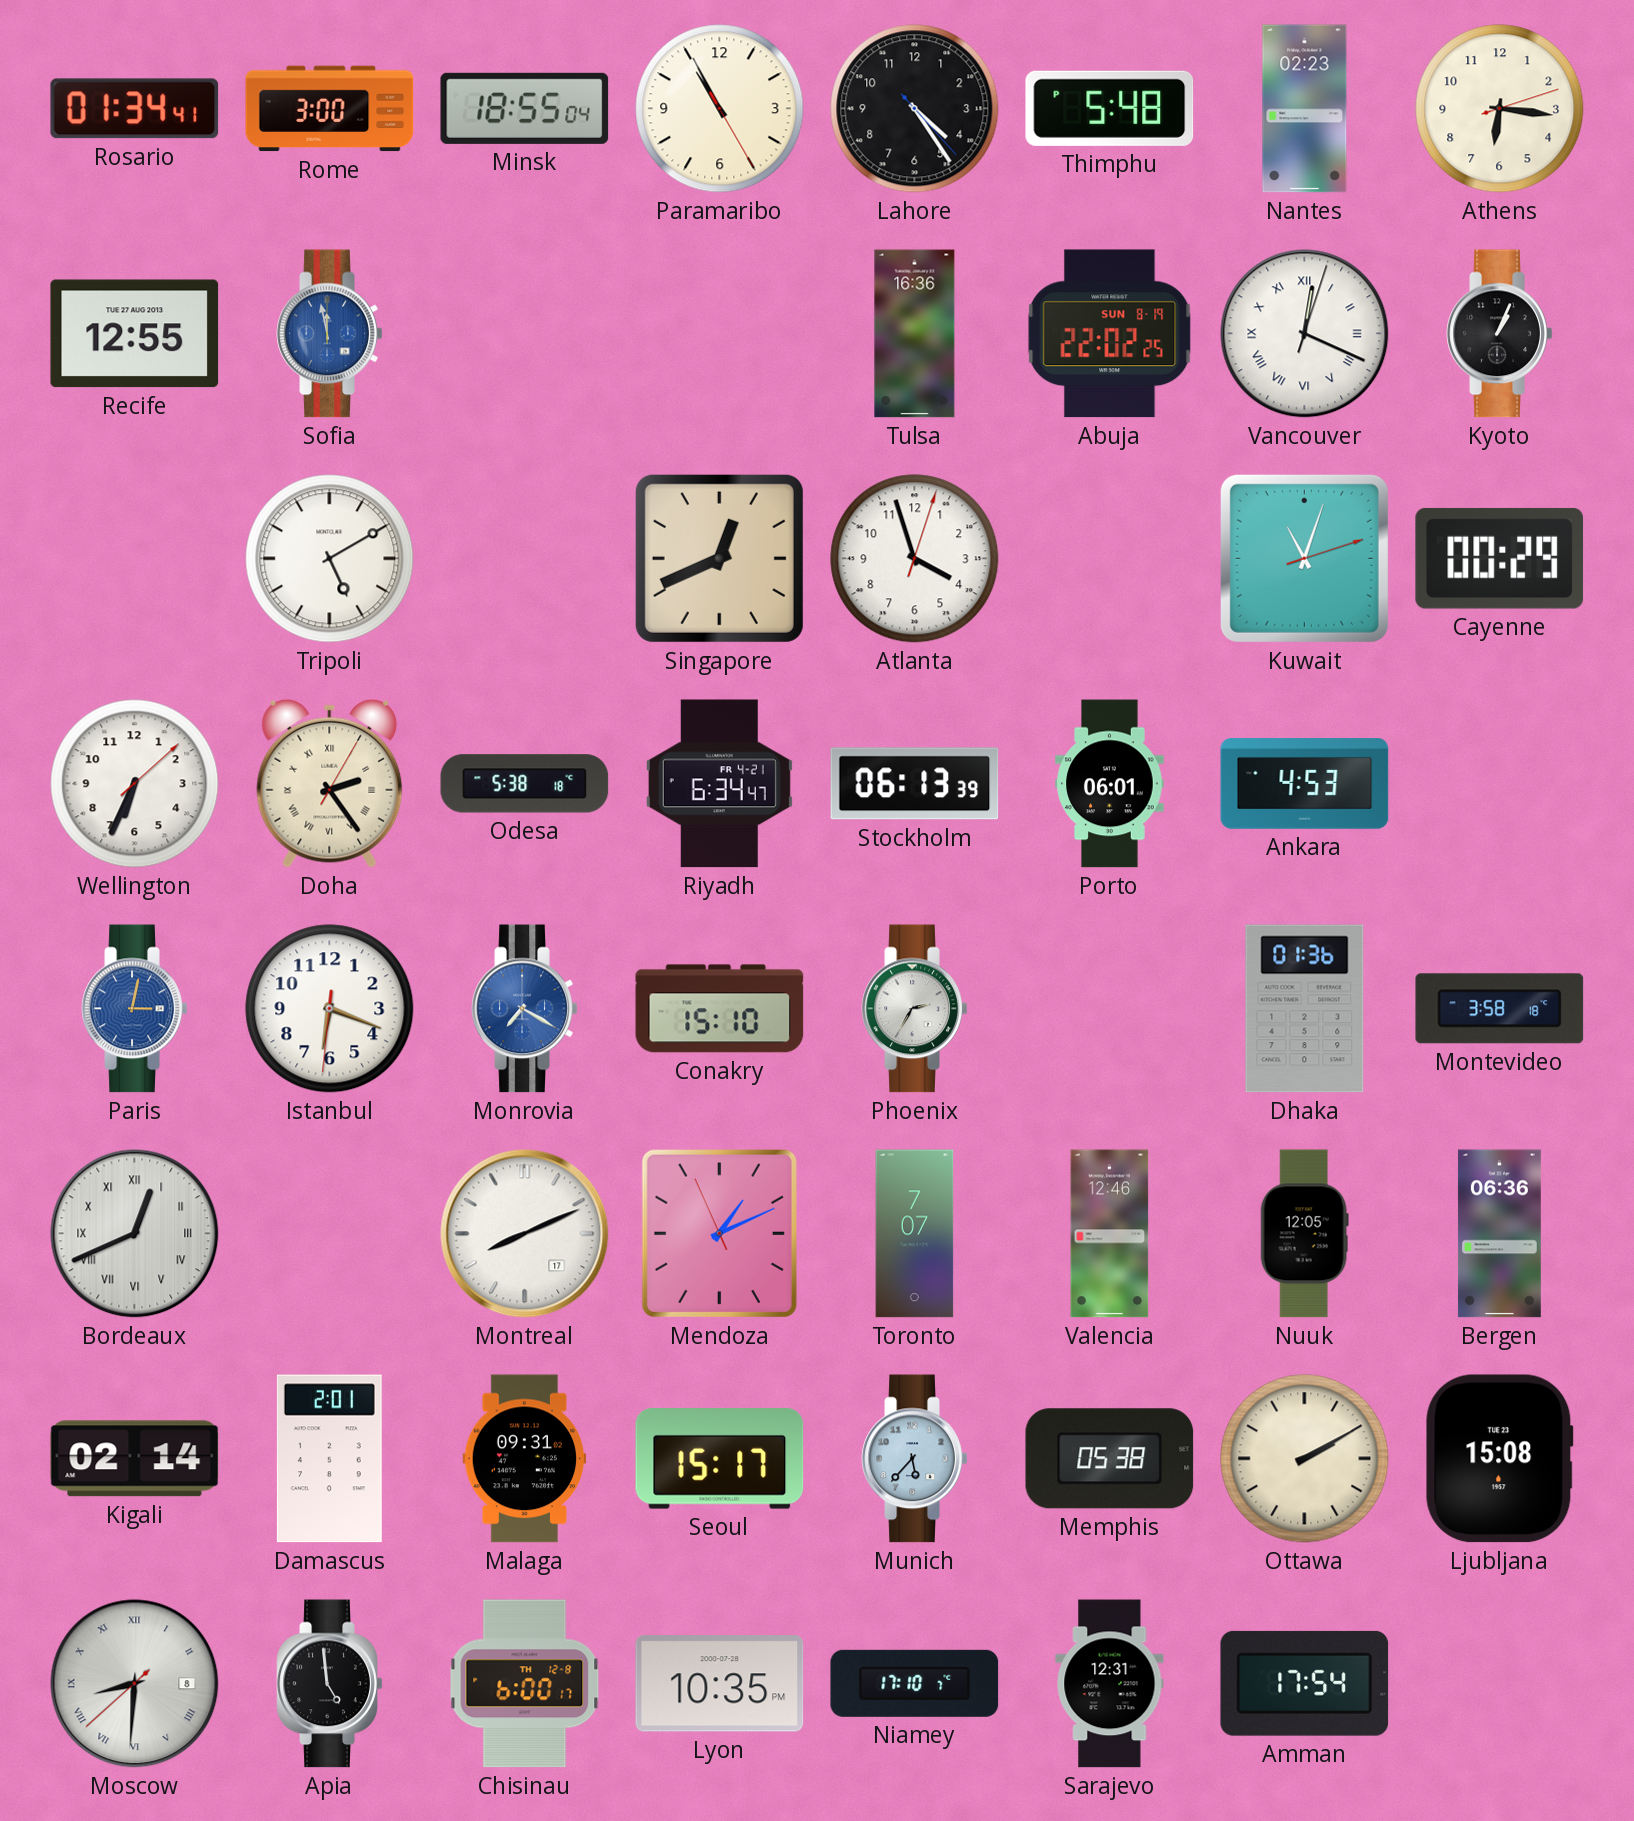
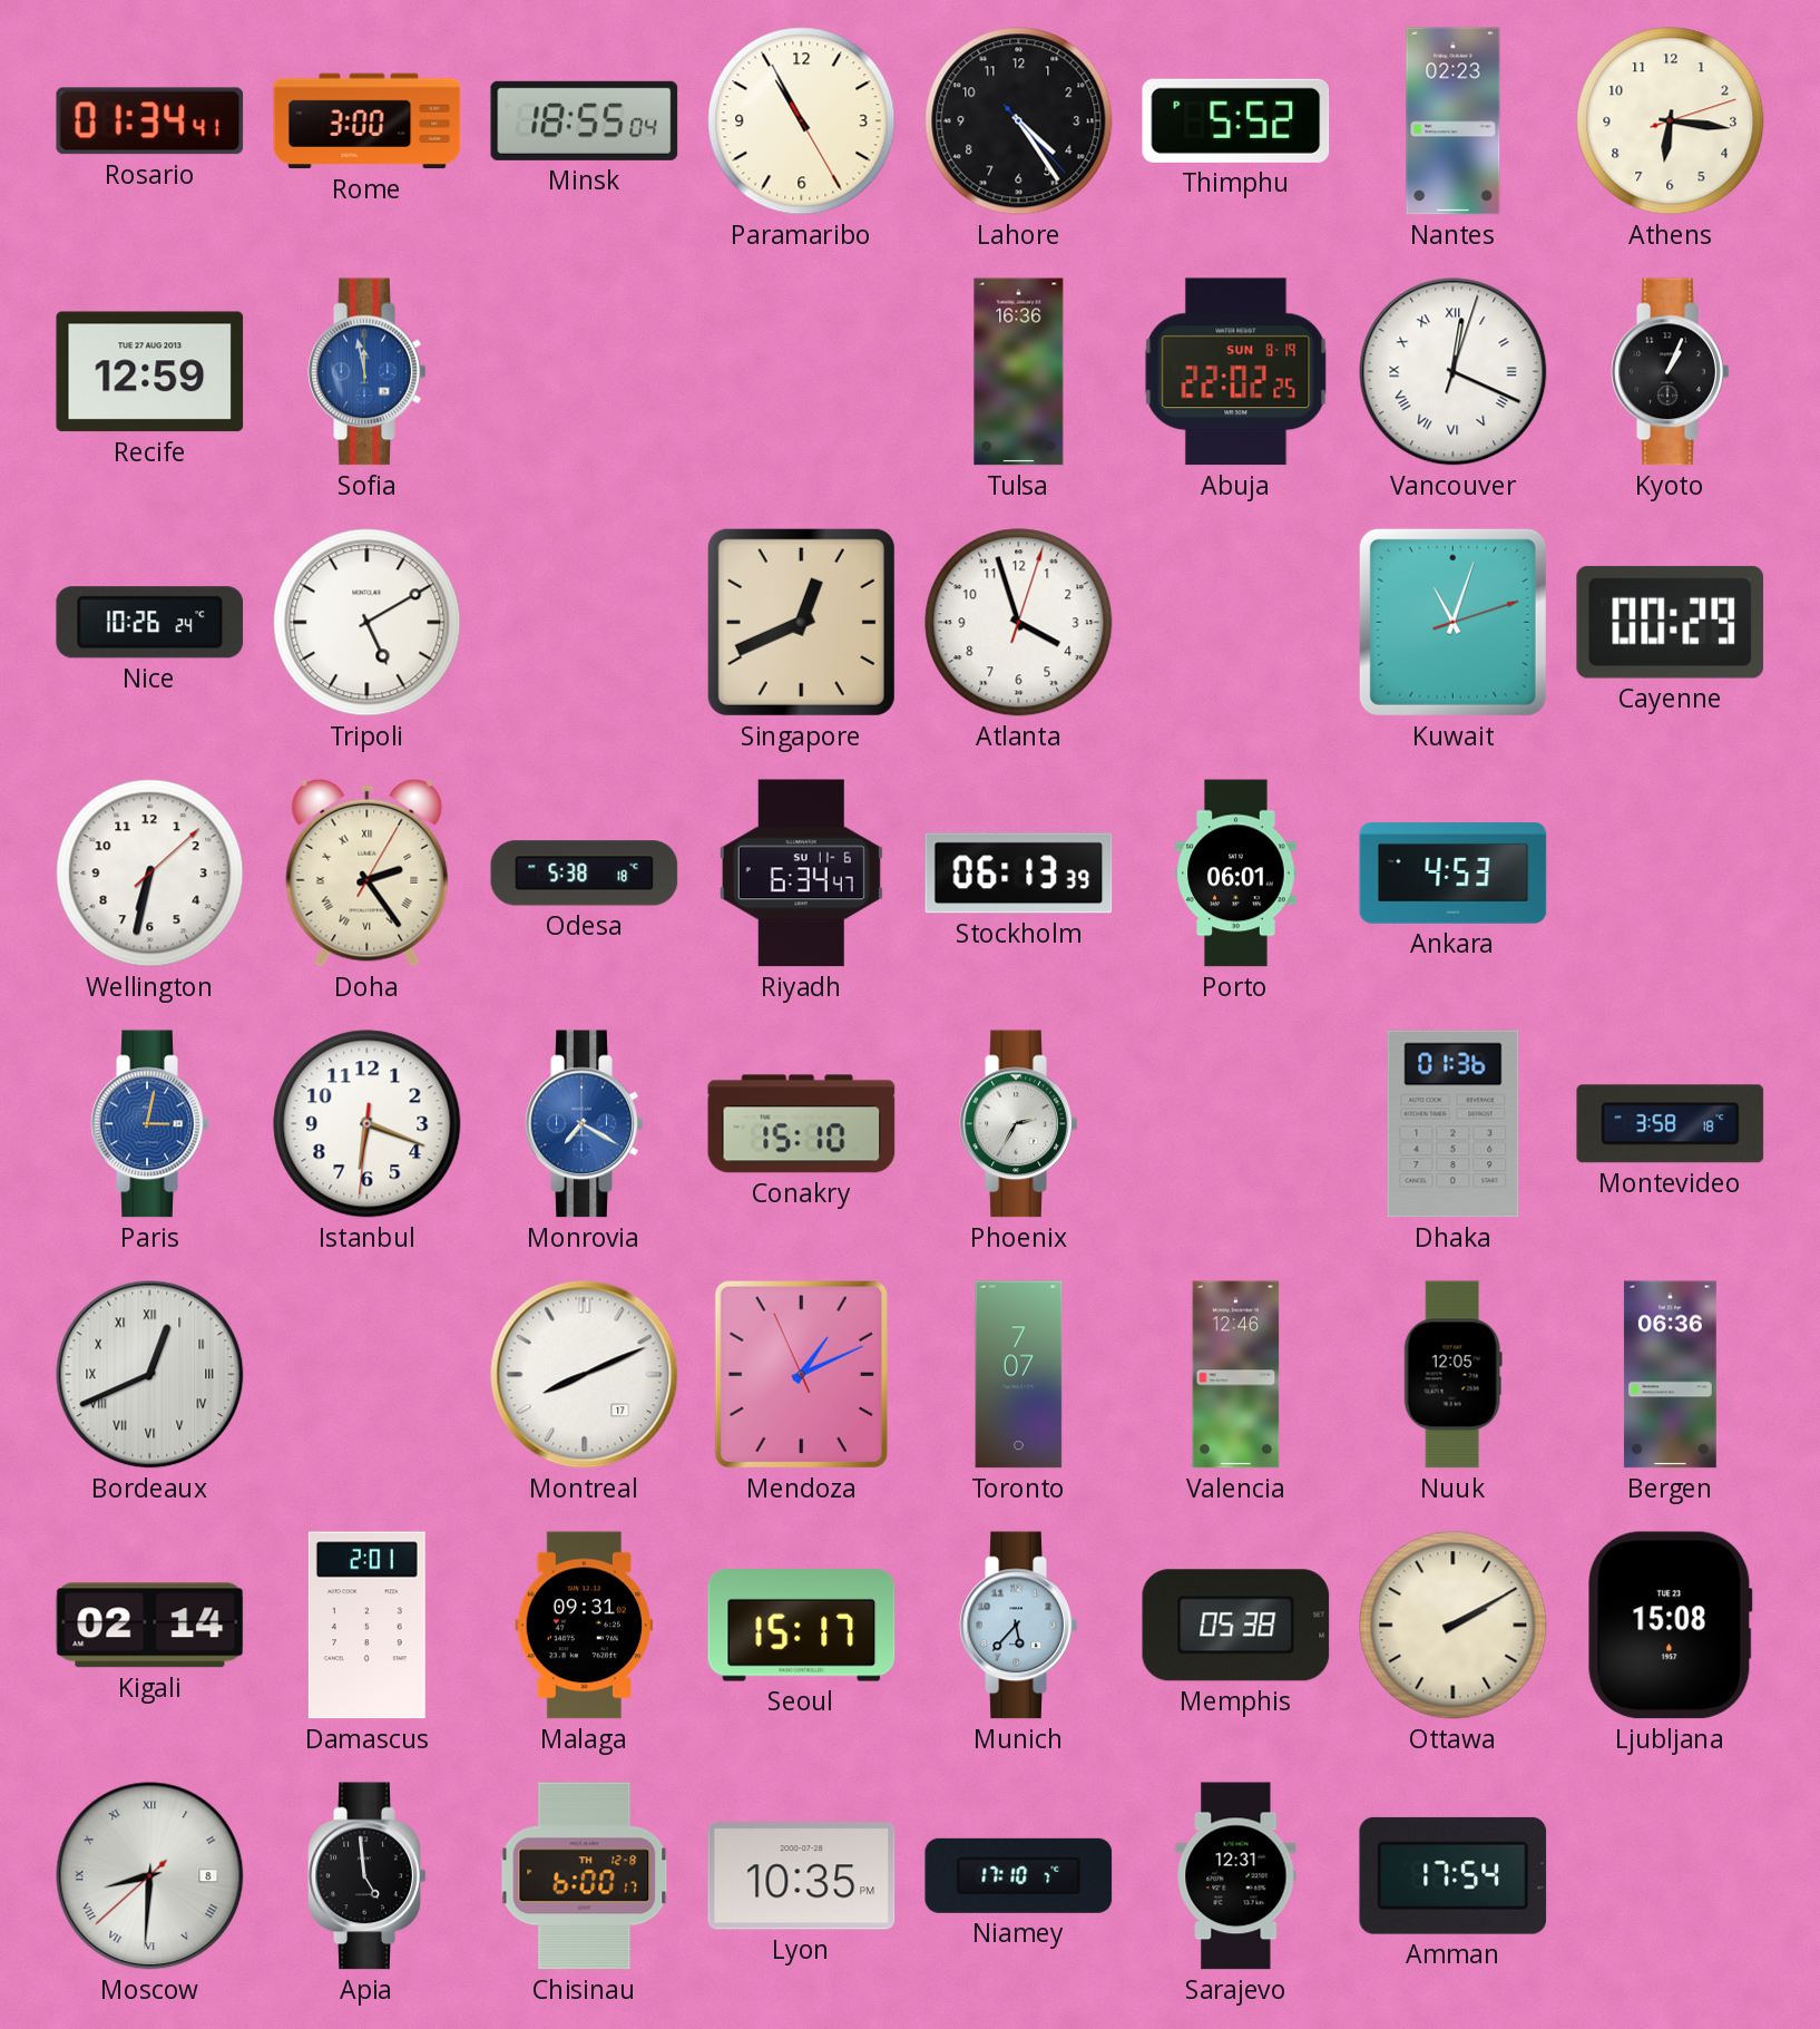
Thimphu: 5:48 -> 5:52 (1236, 120)
Recife: 12:55 -> 12:59 (150, 372)
Nice: none -> 10:26 (150, 623)
Wellington: 6:34 -> 6:32 (150, 874)
Riyadh date: FR 4-21 -> SU 11-6 (801, 874)
